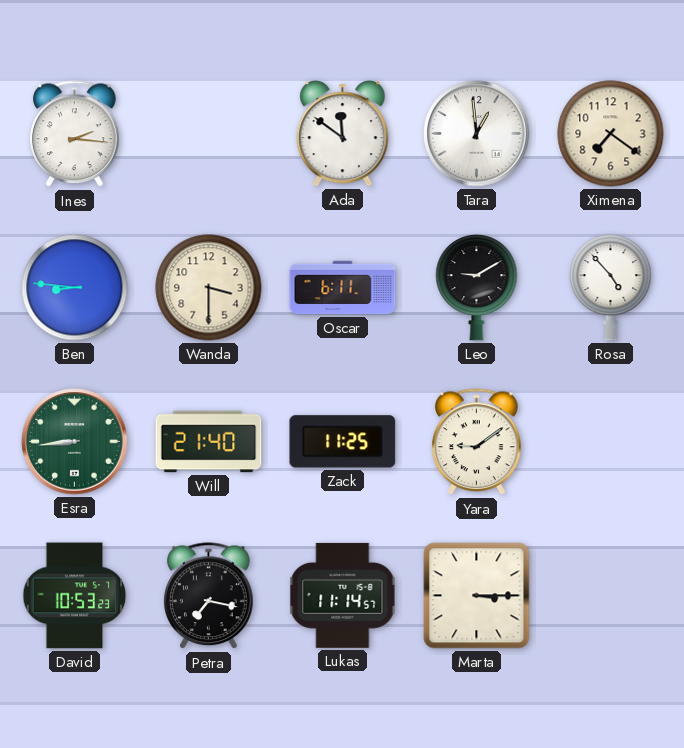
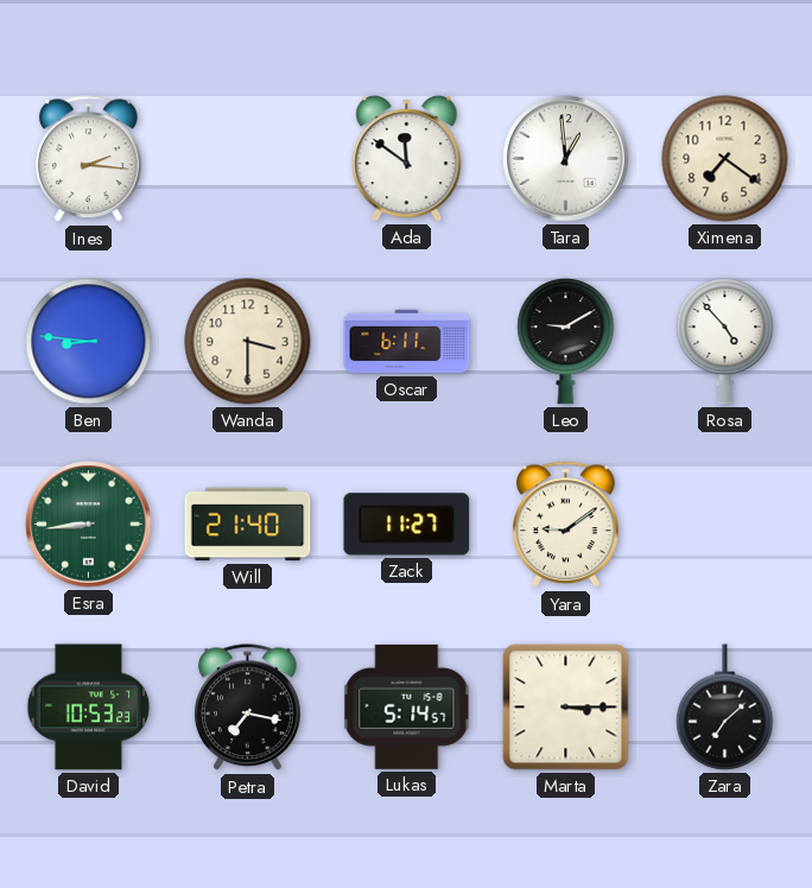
Zack: 11:25 -> 11:27 (407, 525)
Lukas: 11:14 -> 5:14 (407, 706)
Zara: none -> 7:08 (725, 708)
